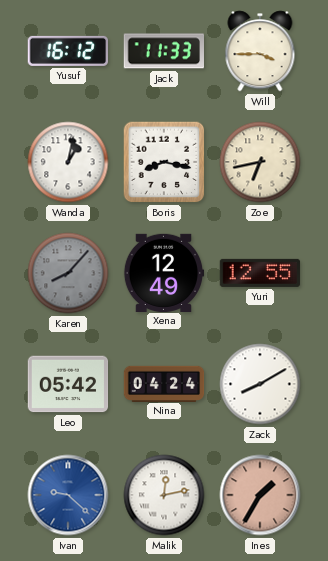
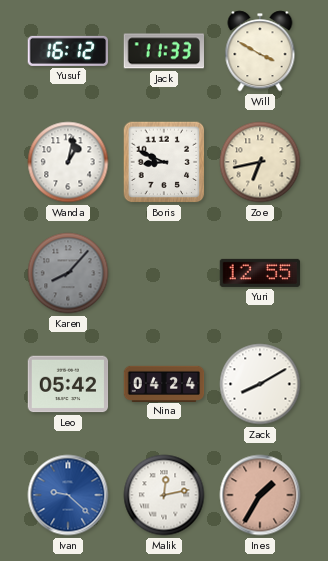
Will: 3:45 -> 3:50 (260, 51)
Boris: 8:17 -> 8:49 (164, 162)
Xena: 12:49 -> none (164, 272)
